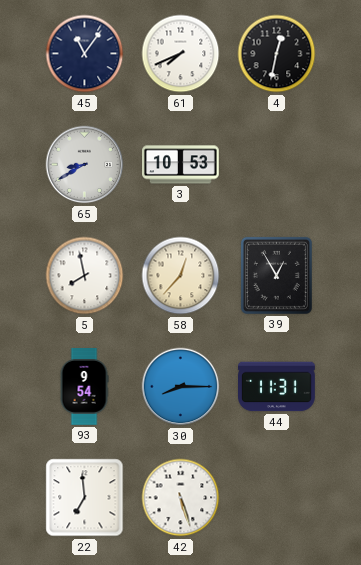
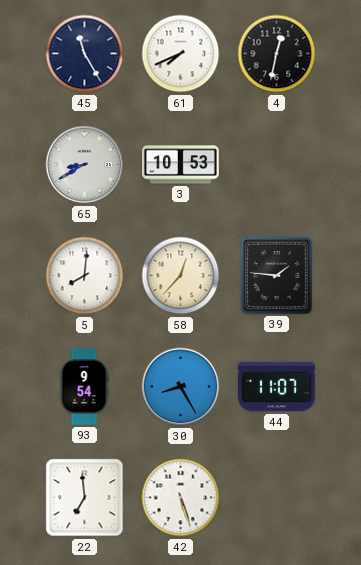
45: 11:06 -> 11:25 (85, 54)
5: 7:58 -> 8:01 (85, 276)
39: 12:55 -> 1:46 (276, 275)
30: 8:15 -> 8:25 (181, 387)
44: 11:31 -> 11:07 (277, 387)
